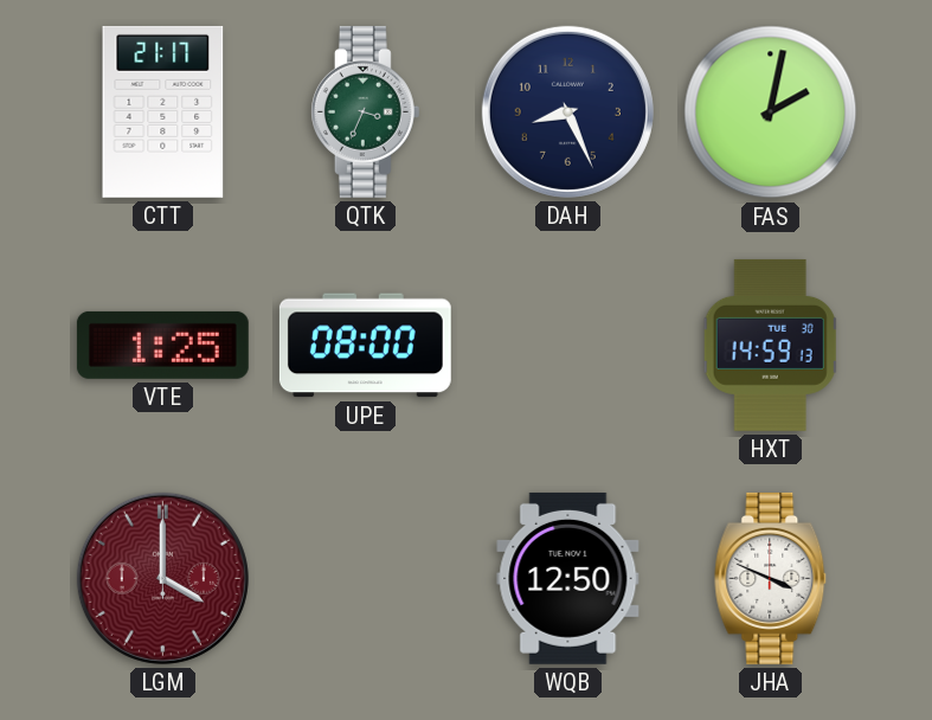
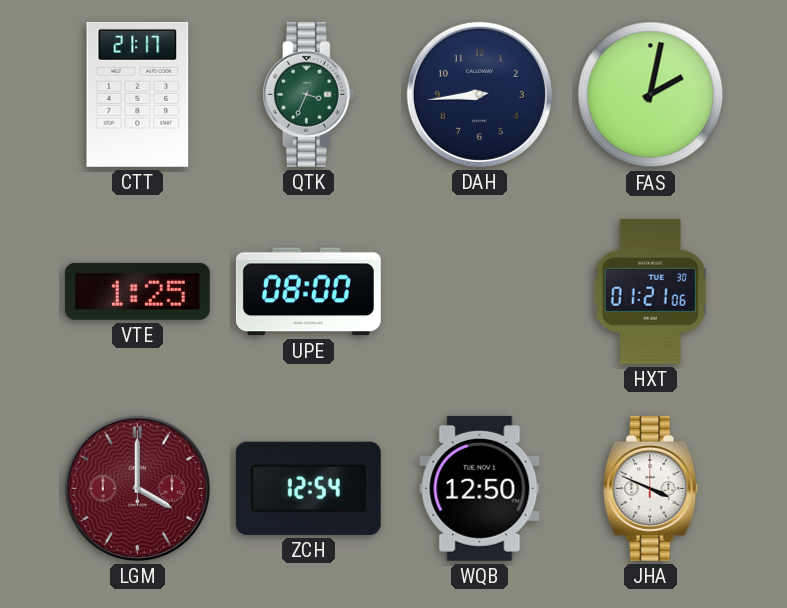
DAH: 8:26 -> 8:44 (479, 94)
HXT: 14:59 -> 01:21 (650, 291)
ZCH: none -> 12:54 (308, 488)
